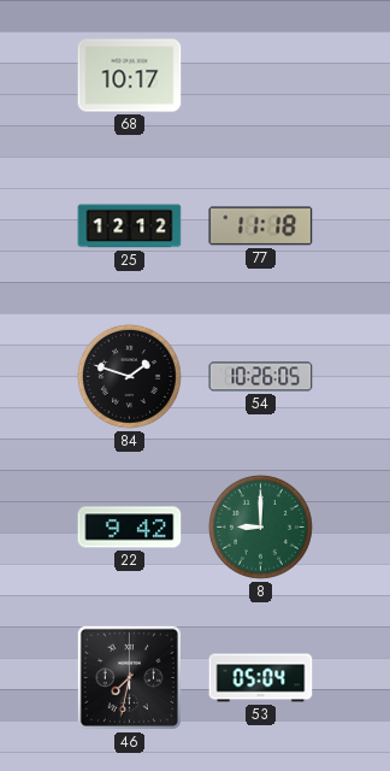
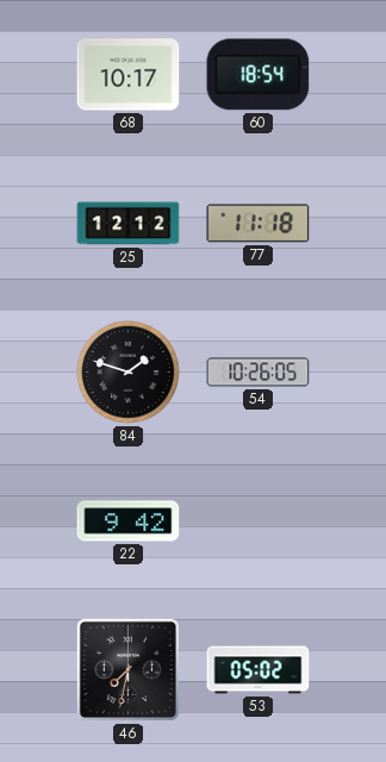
60: none -> 18:54 (259, 75)
8: 9:00 -> none (260, 526)
53: 05:04 -> 05:02 (259, 670)
